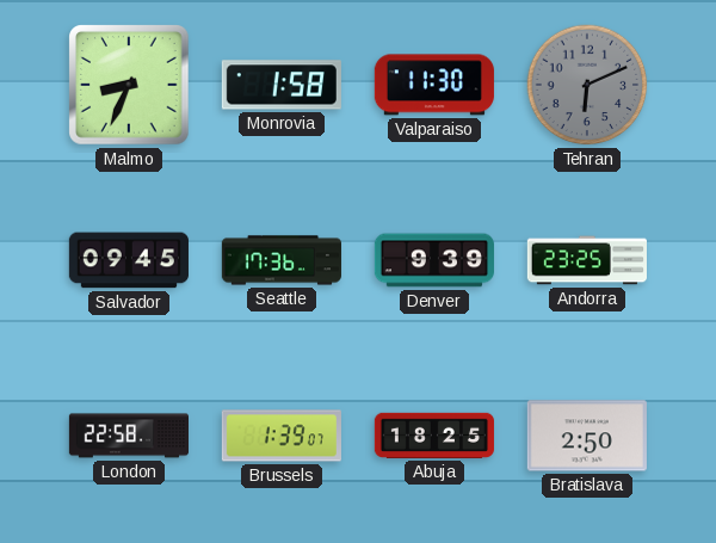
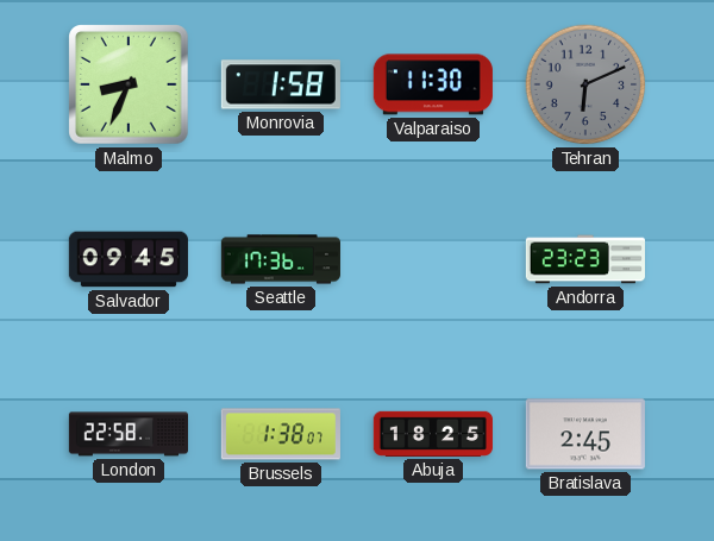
Denver: 9:39 -> none (434, 260)
Andorra: 23:25 -> 23:23 (584, 259)
Brussels: 1:39 -> 1:38 (281, 434)
Bratislava: 2:50 -> 2:45 (585, 434)
